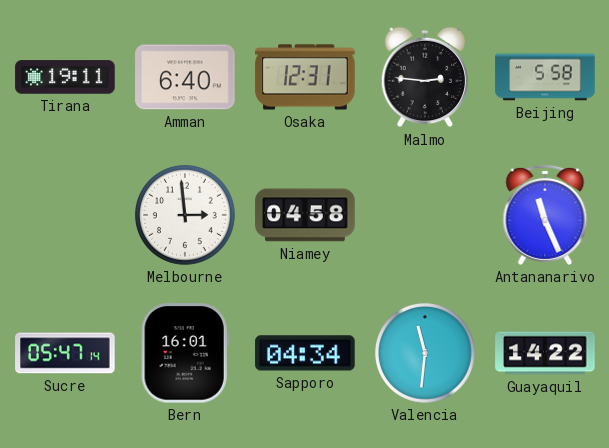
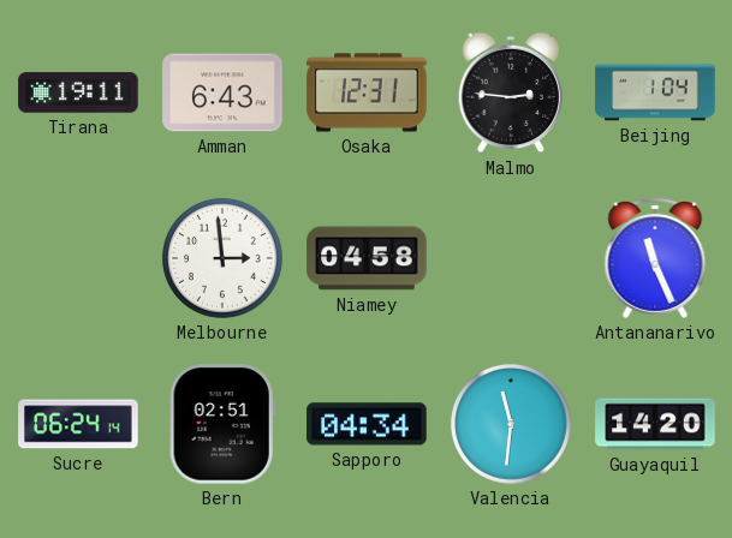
Amman: 6:40 -> 6:43 (222, 92)
Beijing: 5:58 -> 1:04 (655, 92)
Sucre: 05:47 -> 06:24 (78, 424)
Bern: 16:01 -> 02:51 (222, 424)
Guayaquil: 14:22 -> 14:20 (655, 424)
